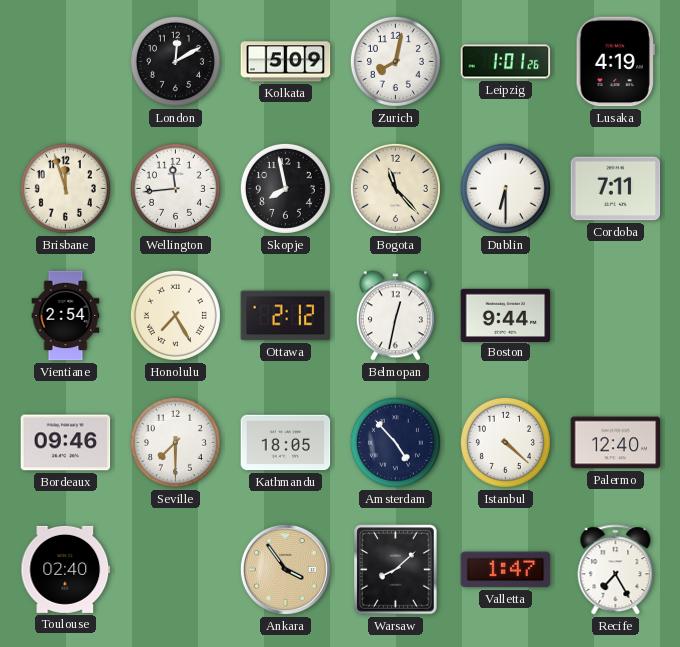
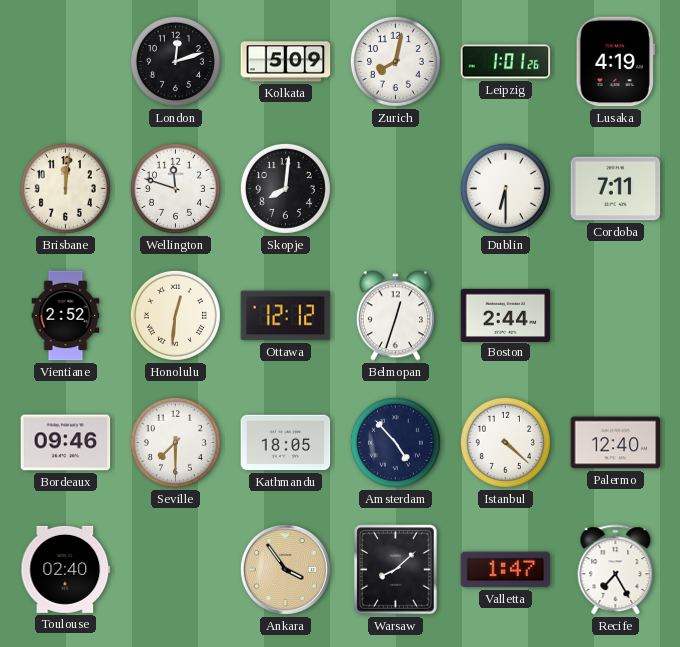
London: 12:10 -> 12:12 (175, 61)
Brisbane: 11:57 -> 12:01 (65, 188)
Wellington: 11:44 -> 11:48 (175, 188)
Skopje: 7:58 -> 8:01 (285, 188)
Bogota: 11:23 -> none (395, 188)
Vientiane: 2:54 -> 2:52 (66, 316)
Honolulu: 7:25 -> 12:31 (175, 315)
Ottawa: 2:12 -> 12:12 (286, 316)
Belmopan: 12:32 -> 12:33 (395, 316)
Boston: 9:44 -> 2:44 (506, 315)
